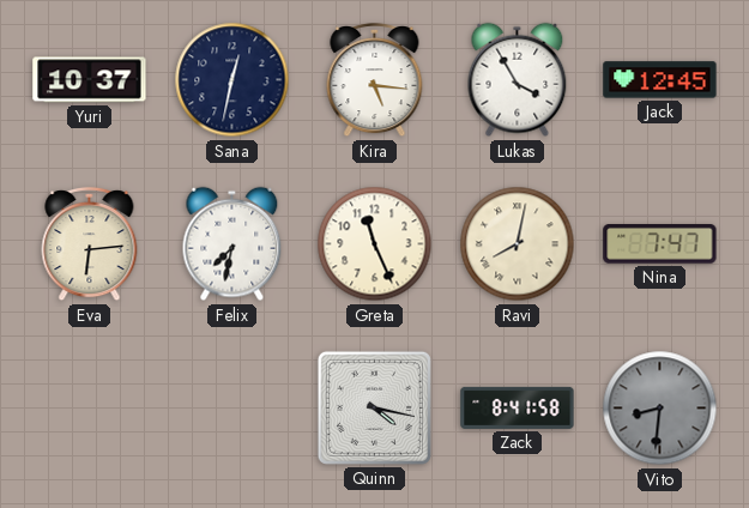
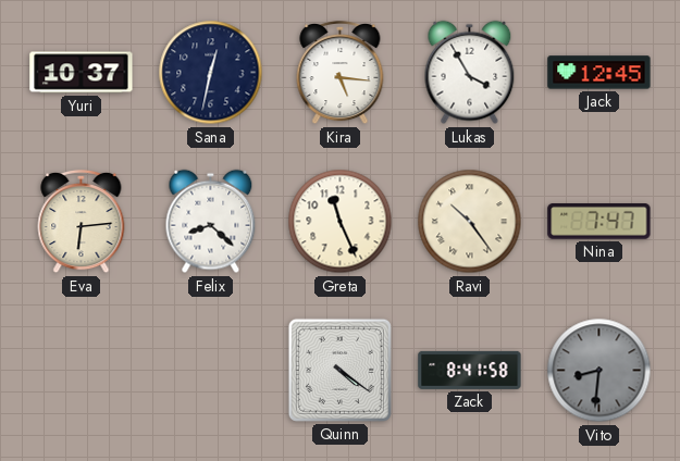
Felix: 7:32 -> 8:22 (211, 222)
Ravi: 8:02 -> 10:24 (470, 222)
Quinn: 4:17 -> 4:21 (339, 370)
